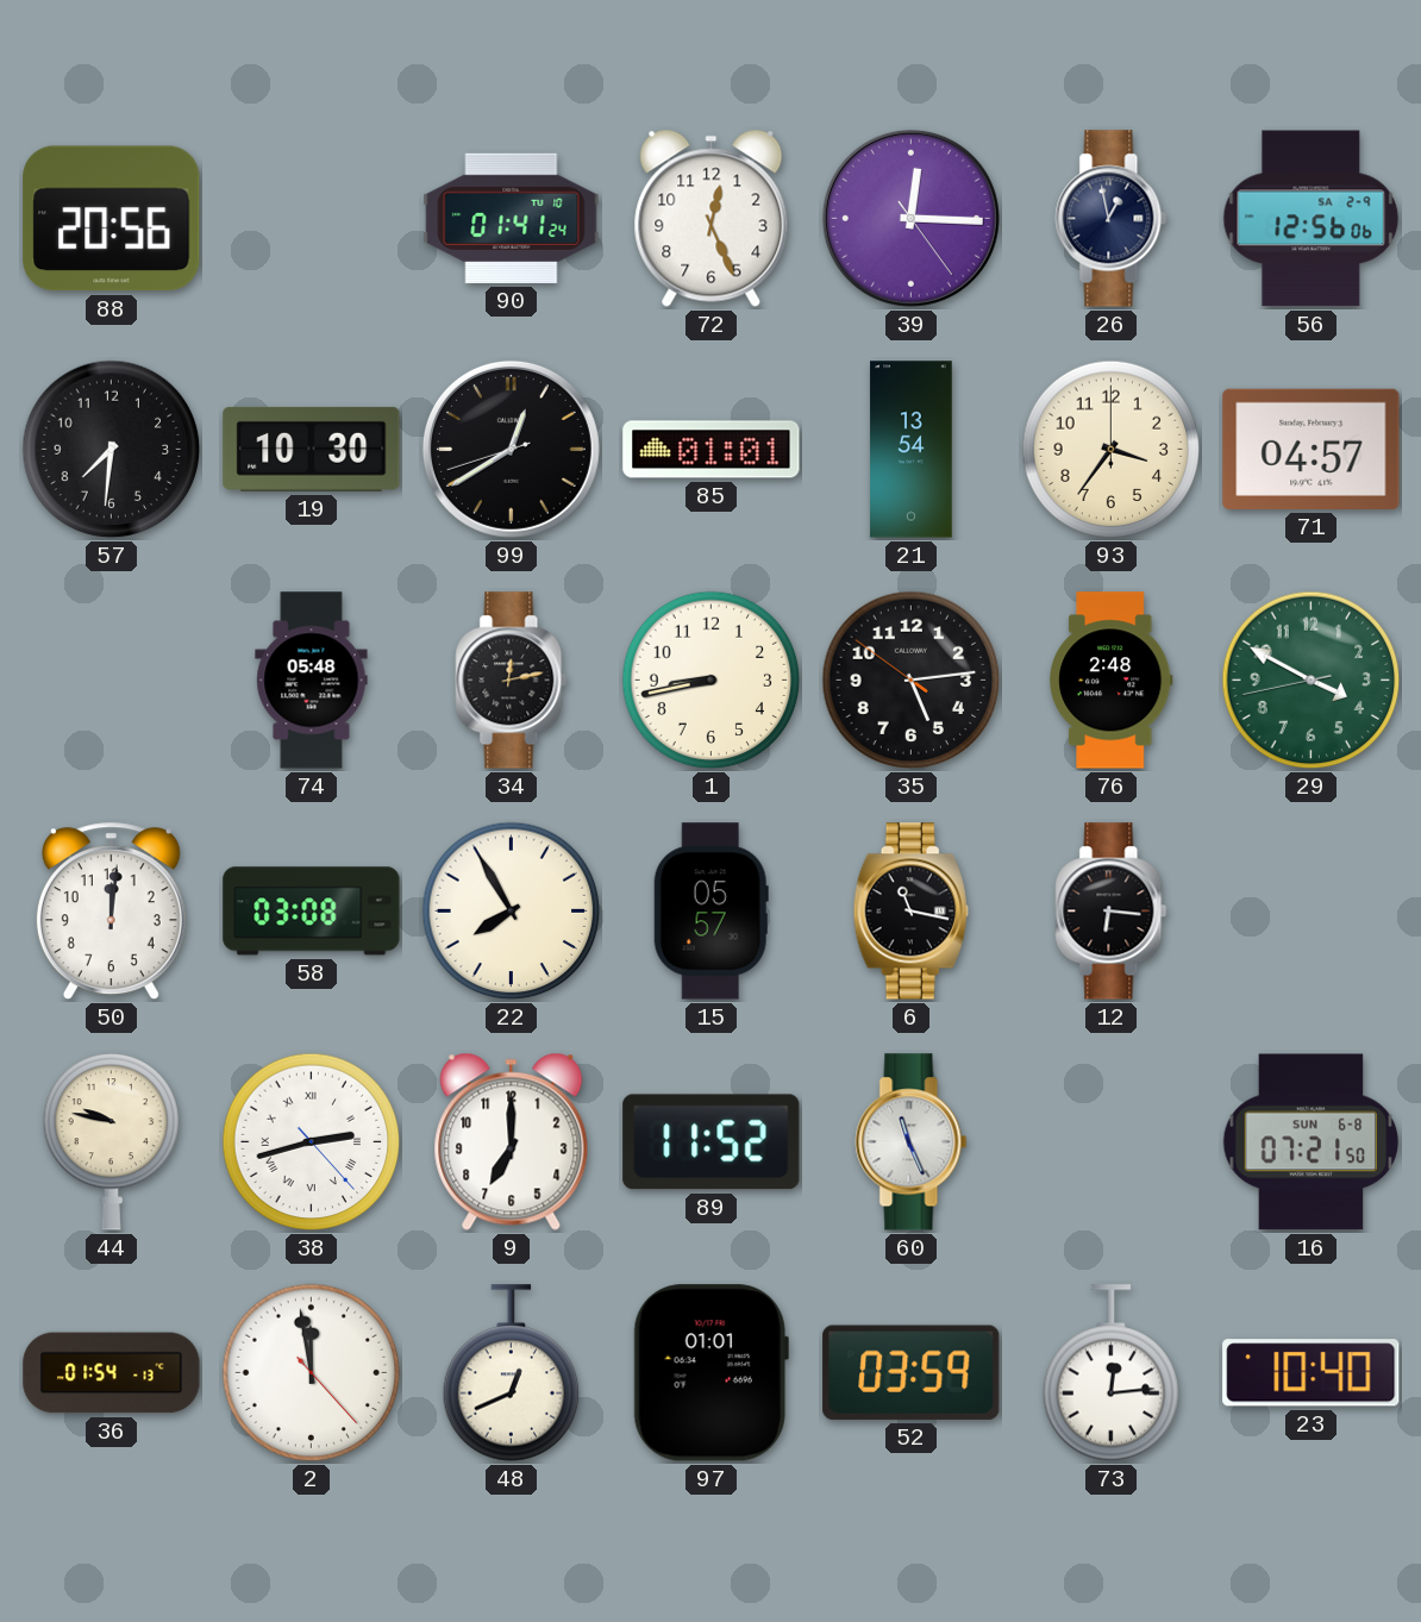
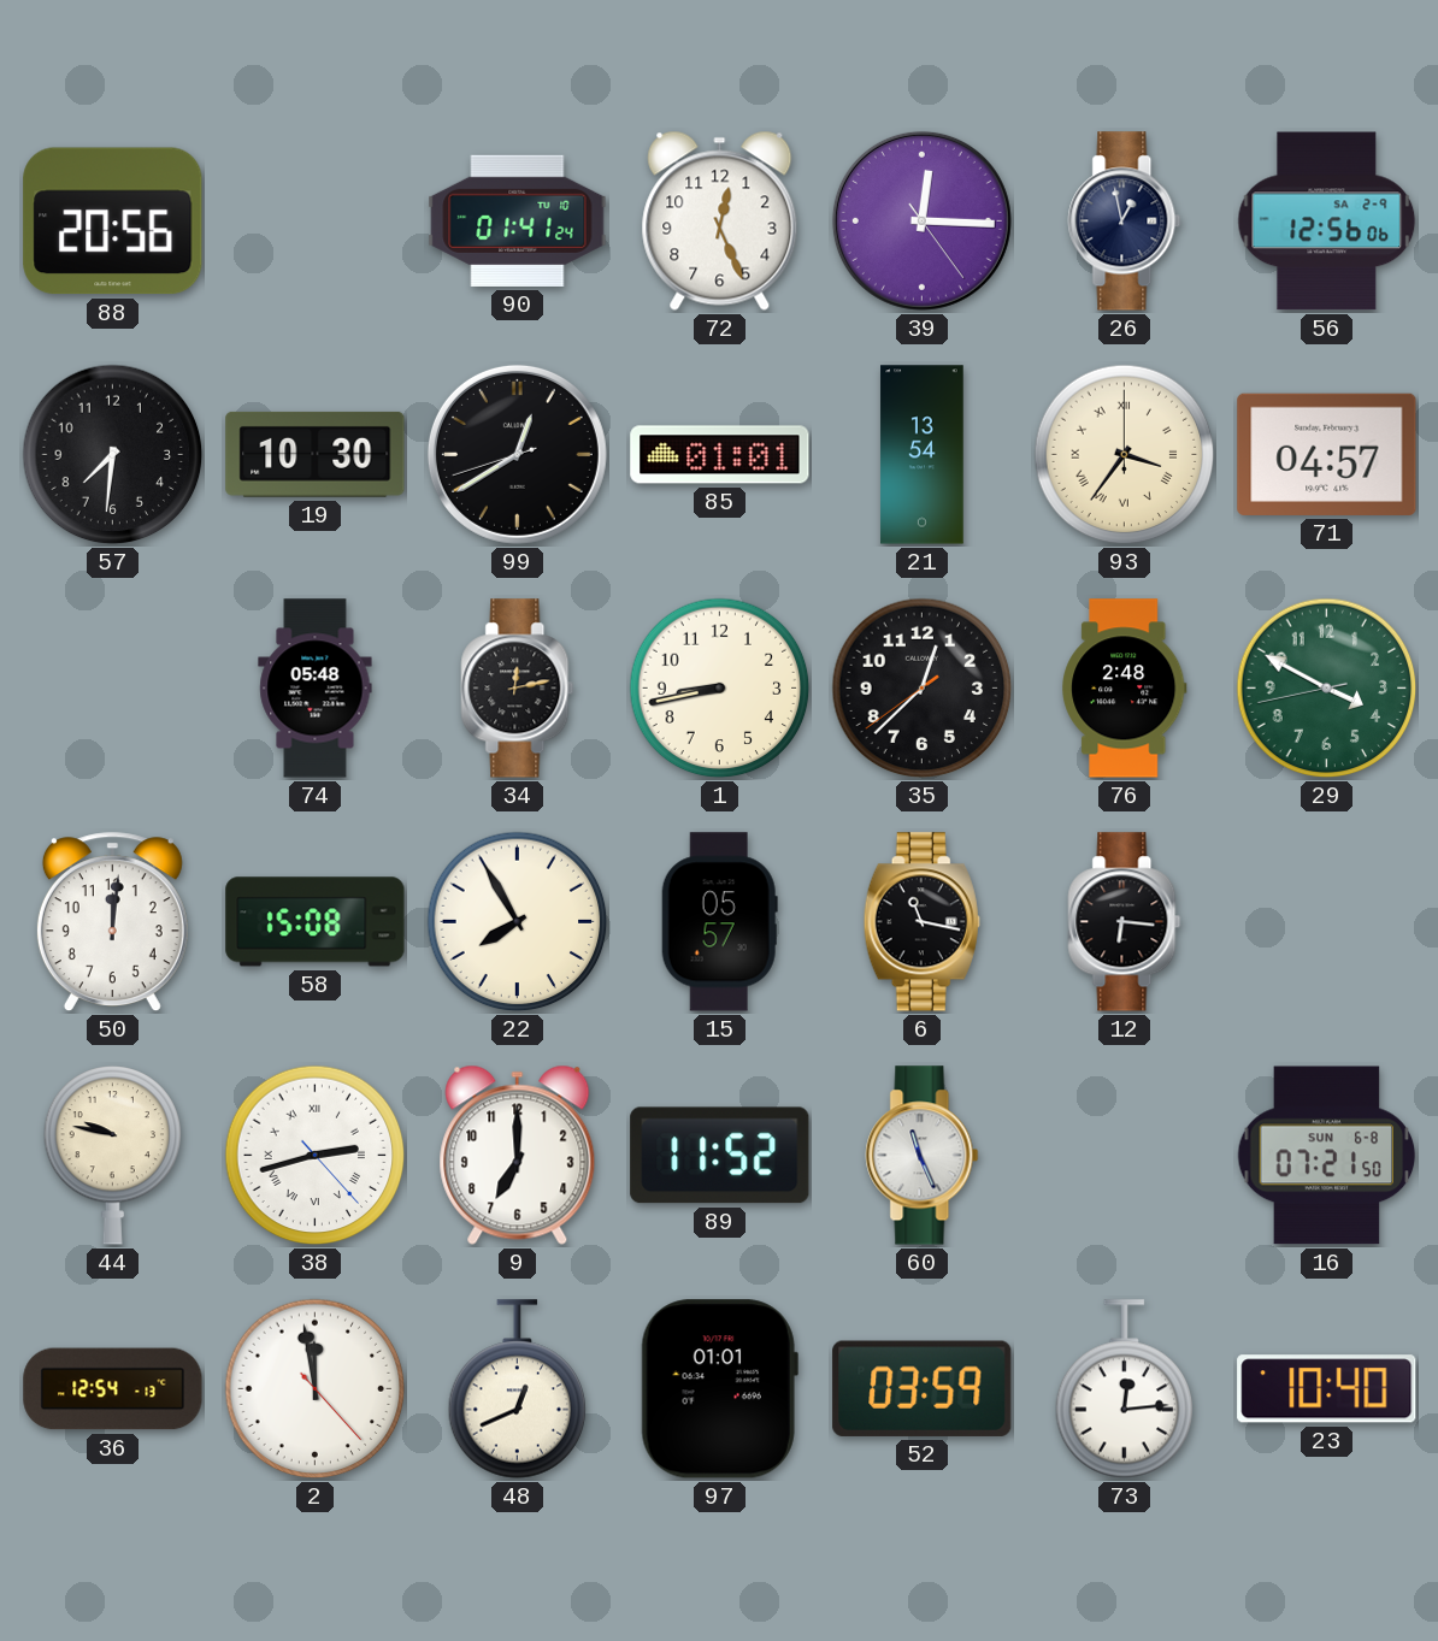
93 numerals: Arabic -> Roman (1125, 455)
35: 5:13 -> 12:37 (923, 689)
58: 03:08 -> 15:08 (316, 922)
36: 01:54 -> 12:54 (113, 1389)
